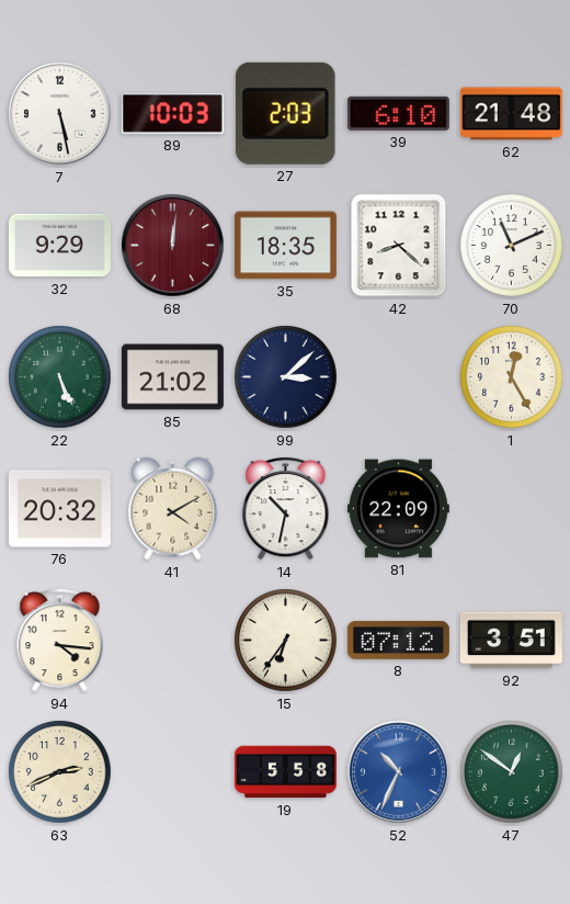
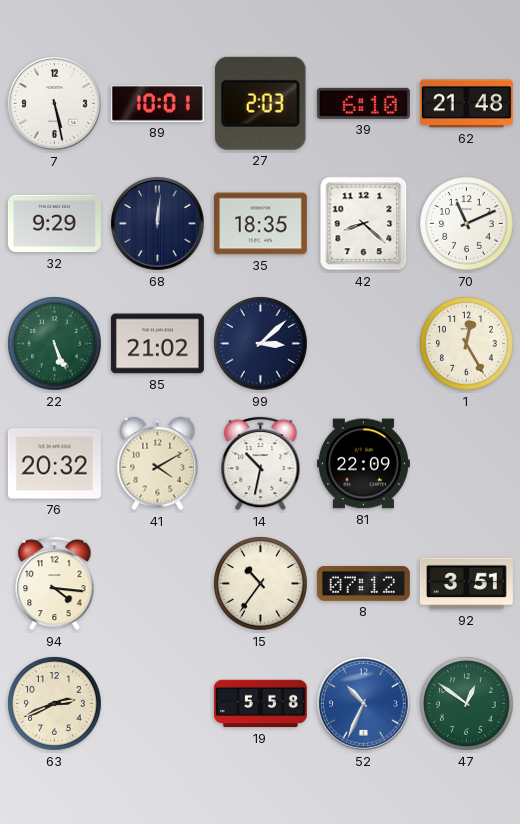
89: 10:03 -> 10:01 (157, 104)
68 dial: burgundy -> navy (158, 224)
15: 6:36 -> 10:36 (261, 584)
